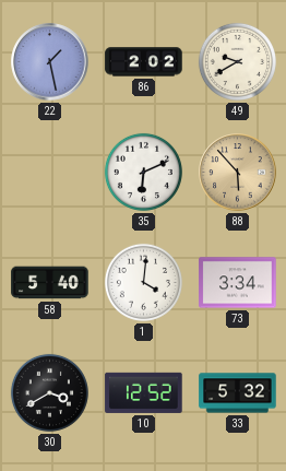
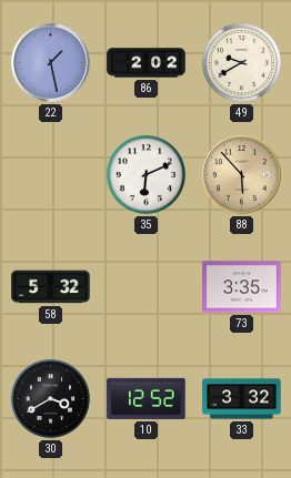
58: 5:40 -> 5:32 (51, 287)
1: 4:01 -> none (143, 282)
73: 3:34 -> 3:35 (242, 287)
33: 5:32 -> 3:32 (242, 399)
